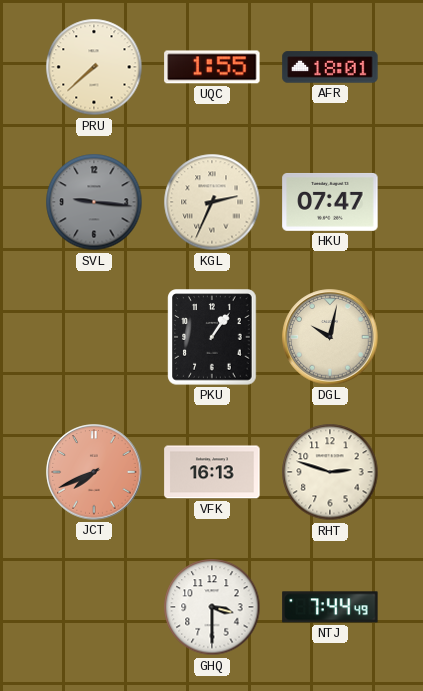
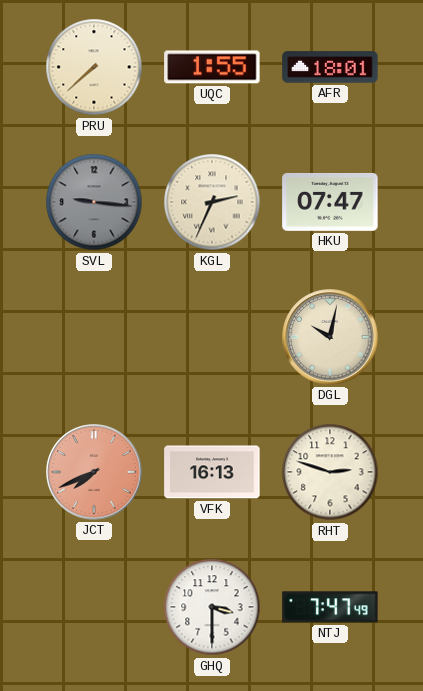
PKU: 1:06 -> none (212, 337)
NTJ: 7:44 -> 7:47 (330, 607)
